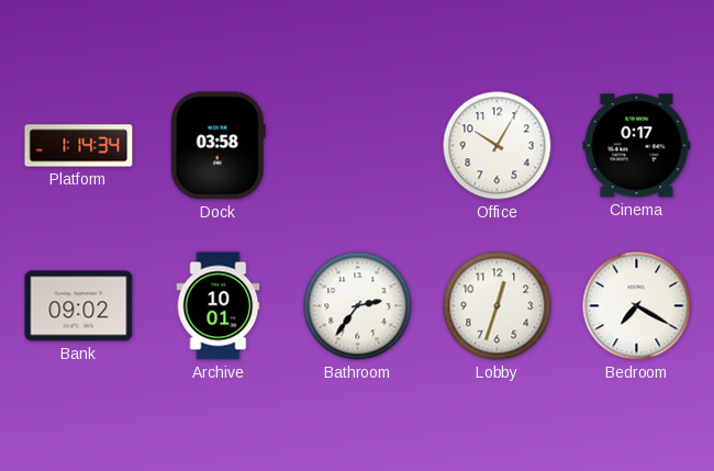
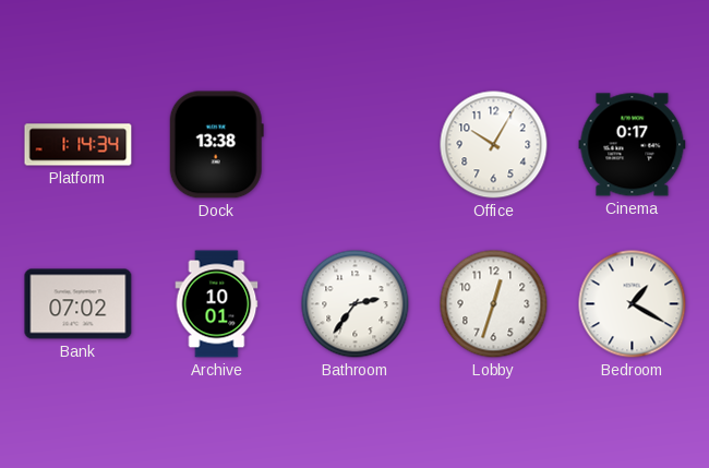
Dock: 03:58 -> 13:38 (216, 145)
Bank: 09:02 -> 07:02 (79, 304)
Bedroom: 7:20 -> 1:20 (633, 304)
